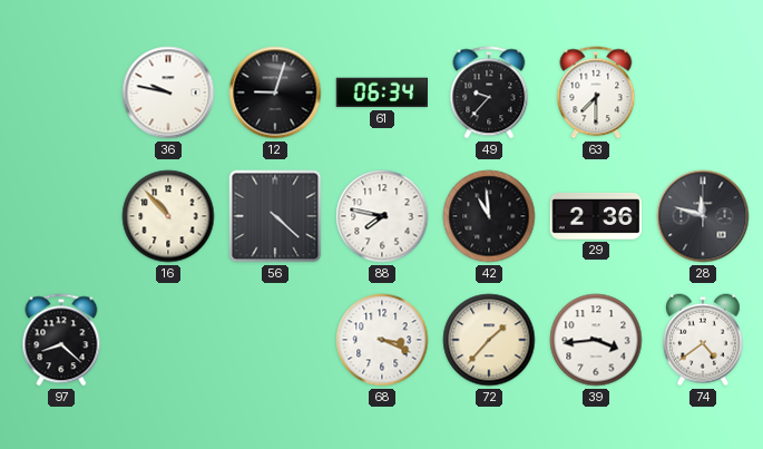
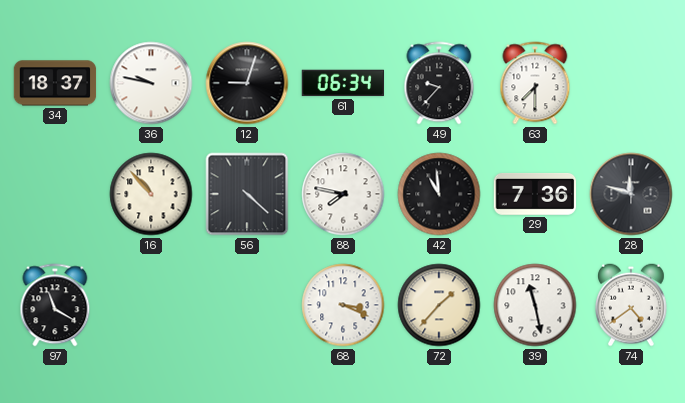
34: none -> 18:37 (55, 83)
29: 2:36 -> 7:36 (535, 194)
97: 8:22 -> 11:20 (55, 305)
39: 3:44 -> 11:28 (535, 305)
